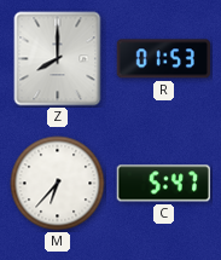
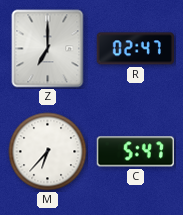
Z: 8:00 -> 7:00 (48, 49)
R: 01:53 -> 02:47 (135, 49)
